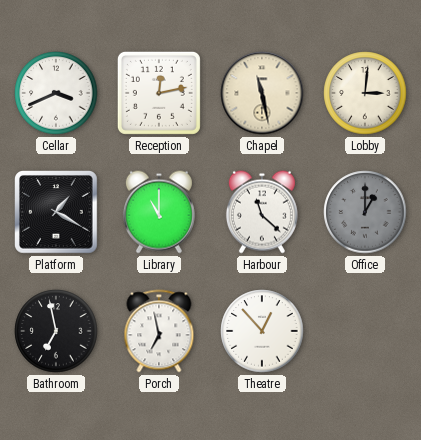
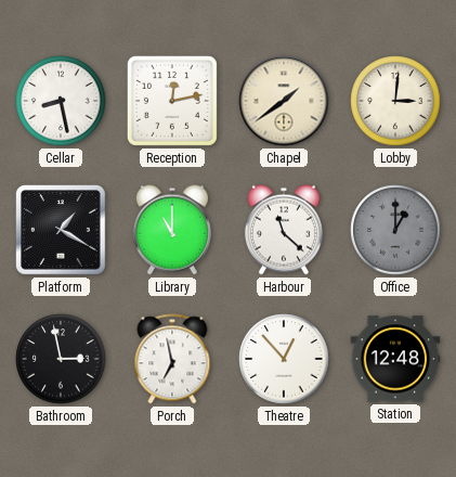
Cellar: 3:41 -> 8:28 (61, 101)
Chapel: 11:28 -> 1:39 (284, 101)
Bathroom: 6:58 -> 2:58 (61, 359)
Station: none -> 12:48 (395, 359)
